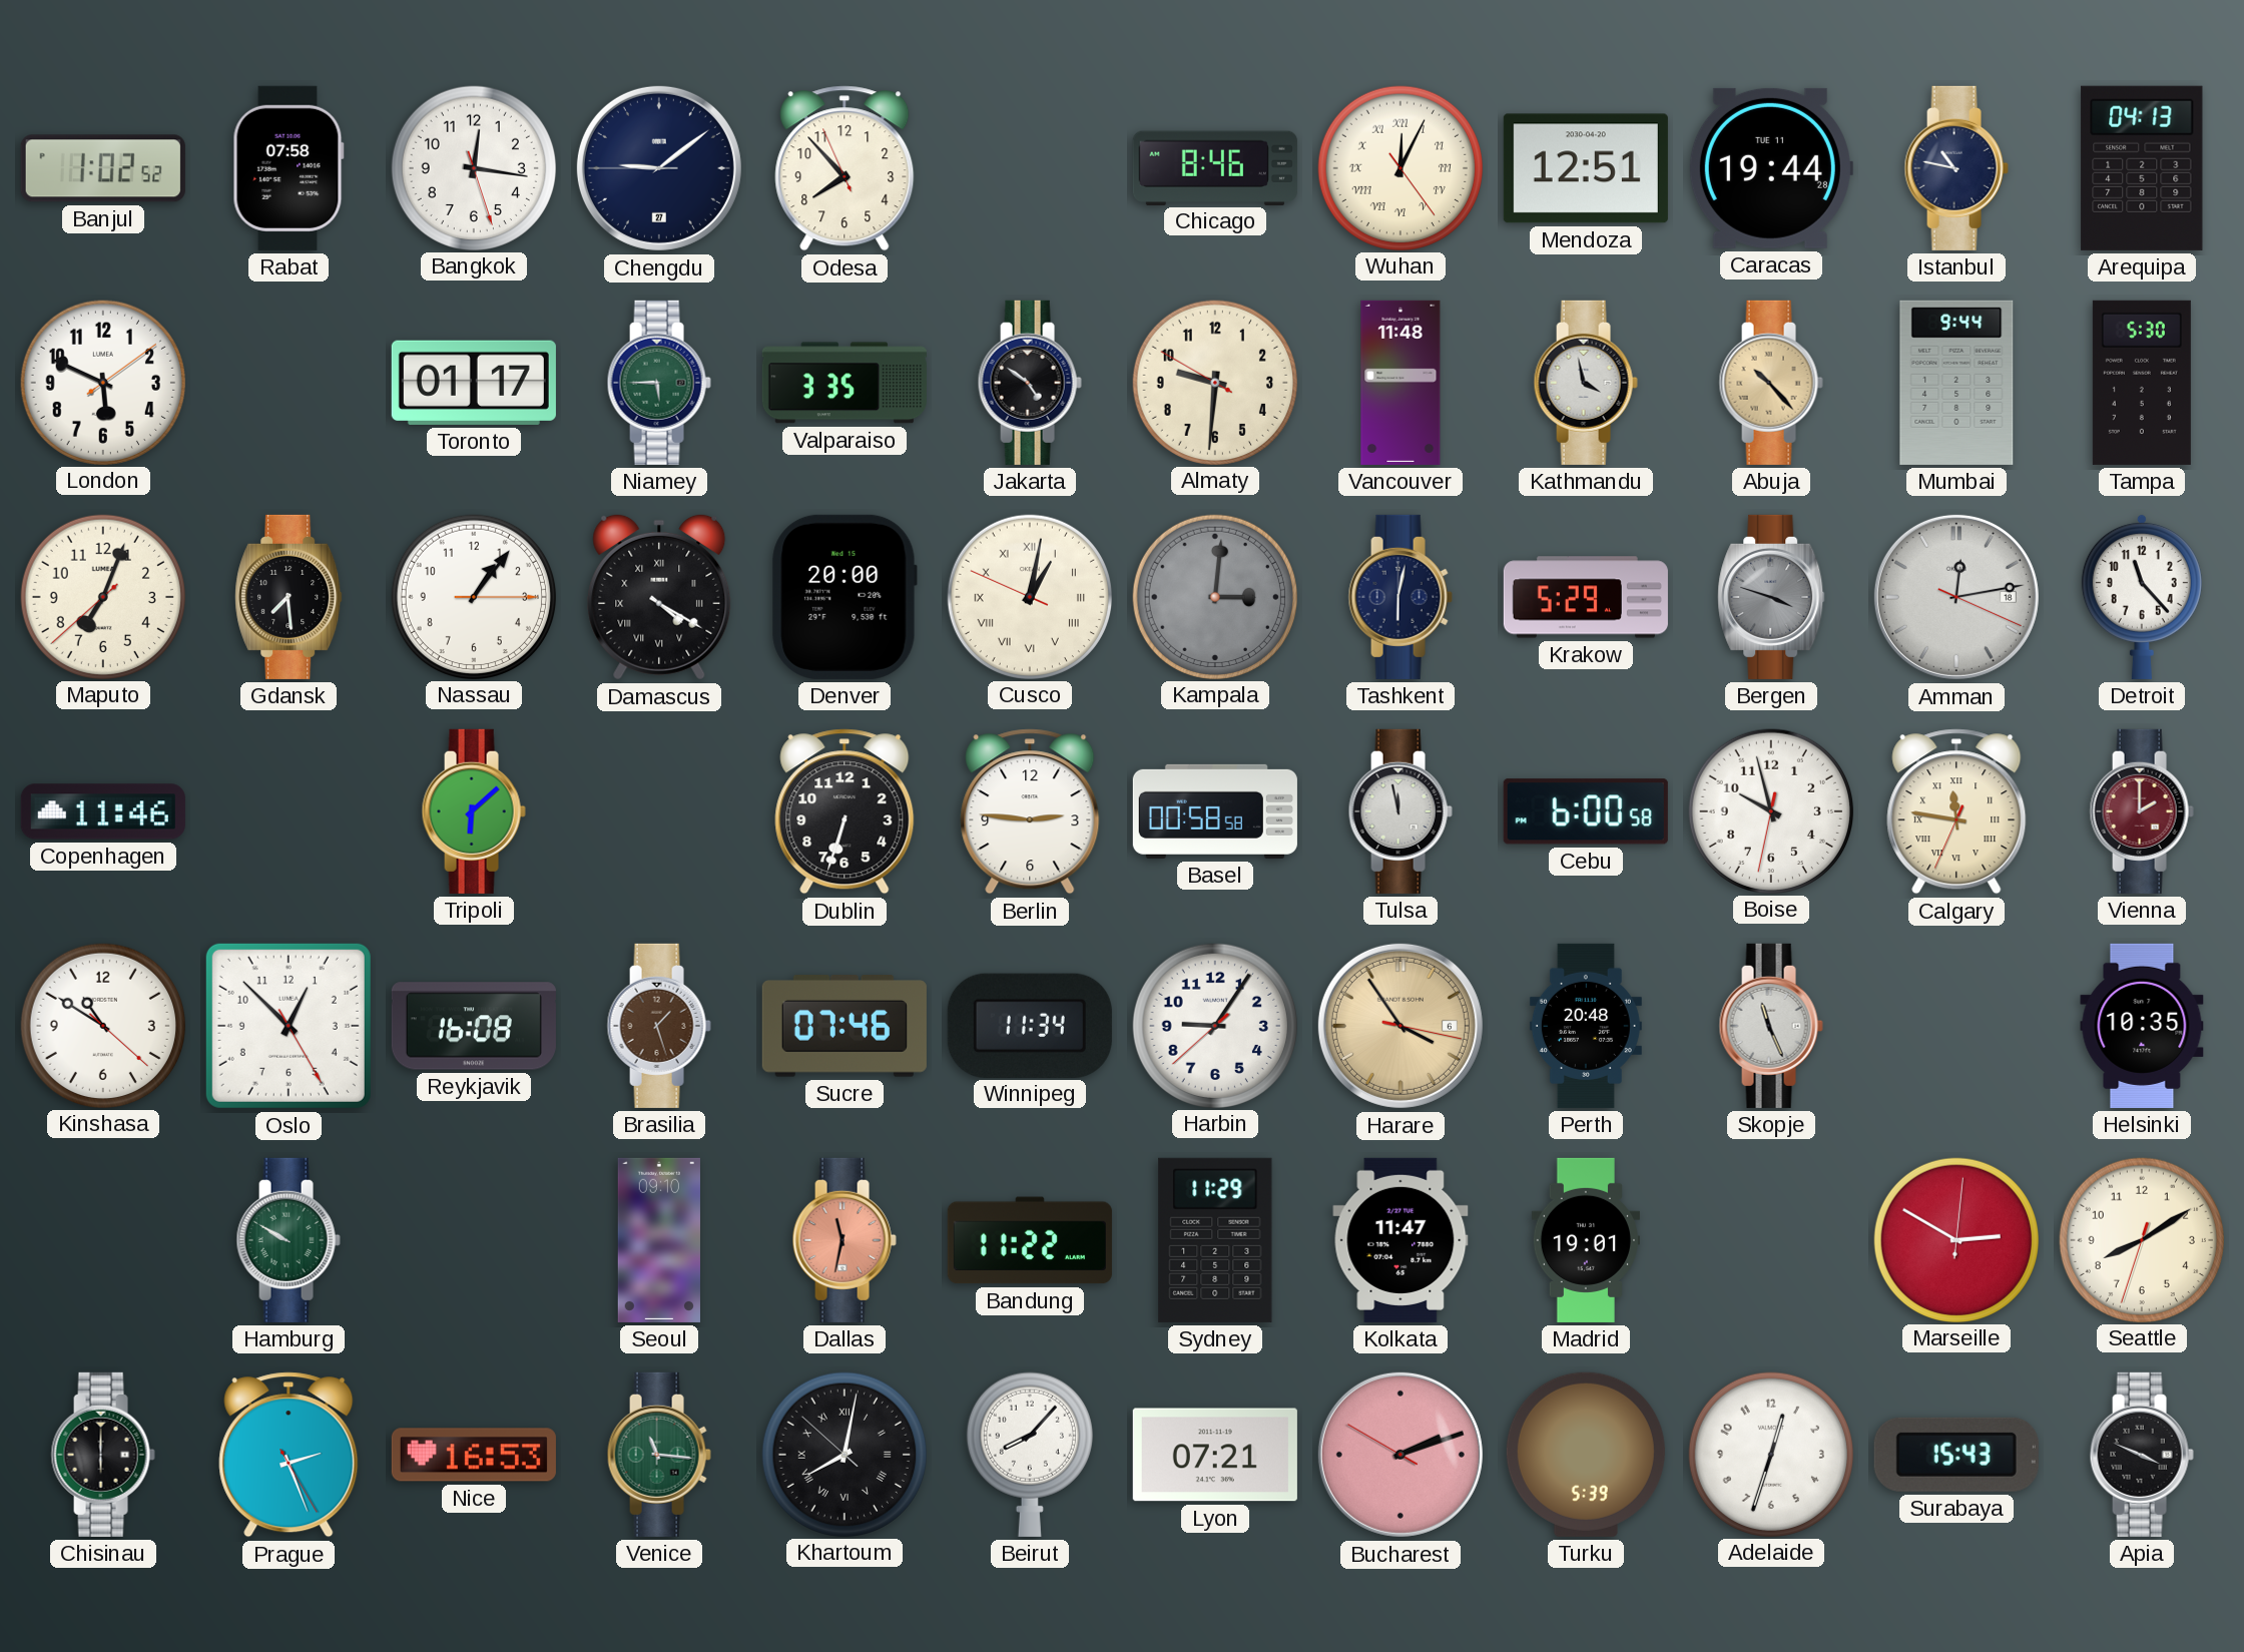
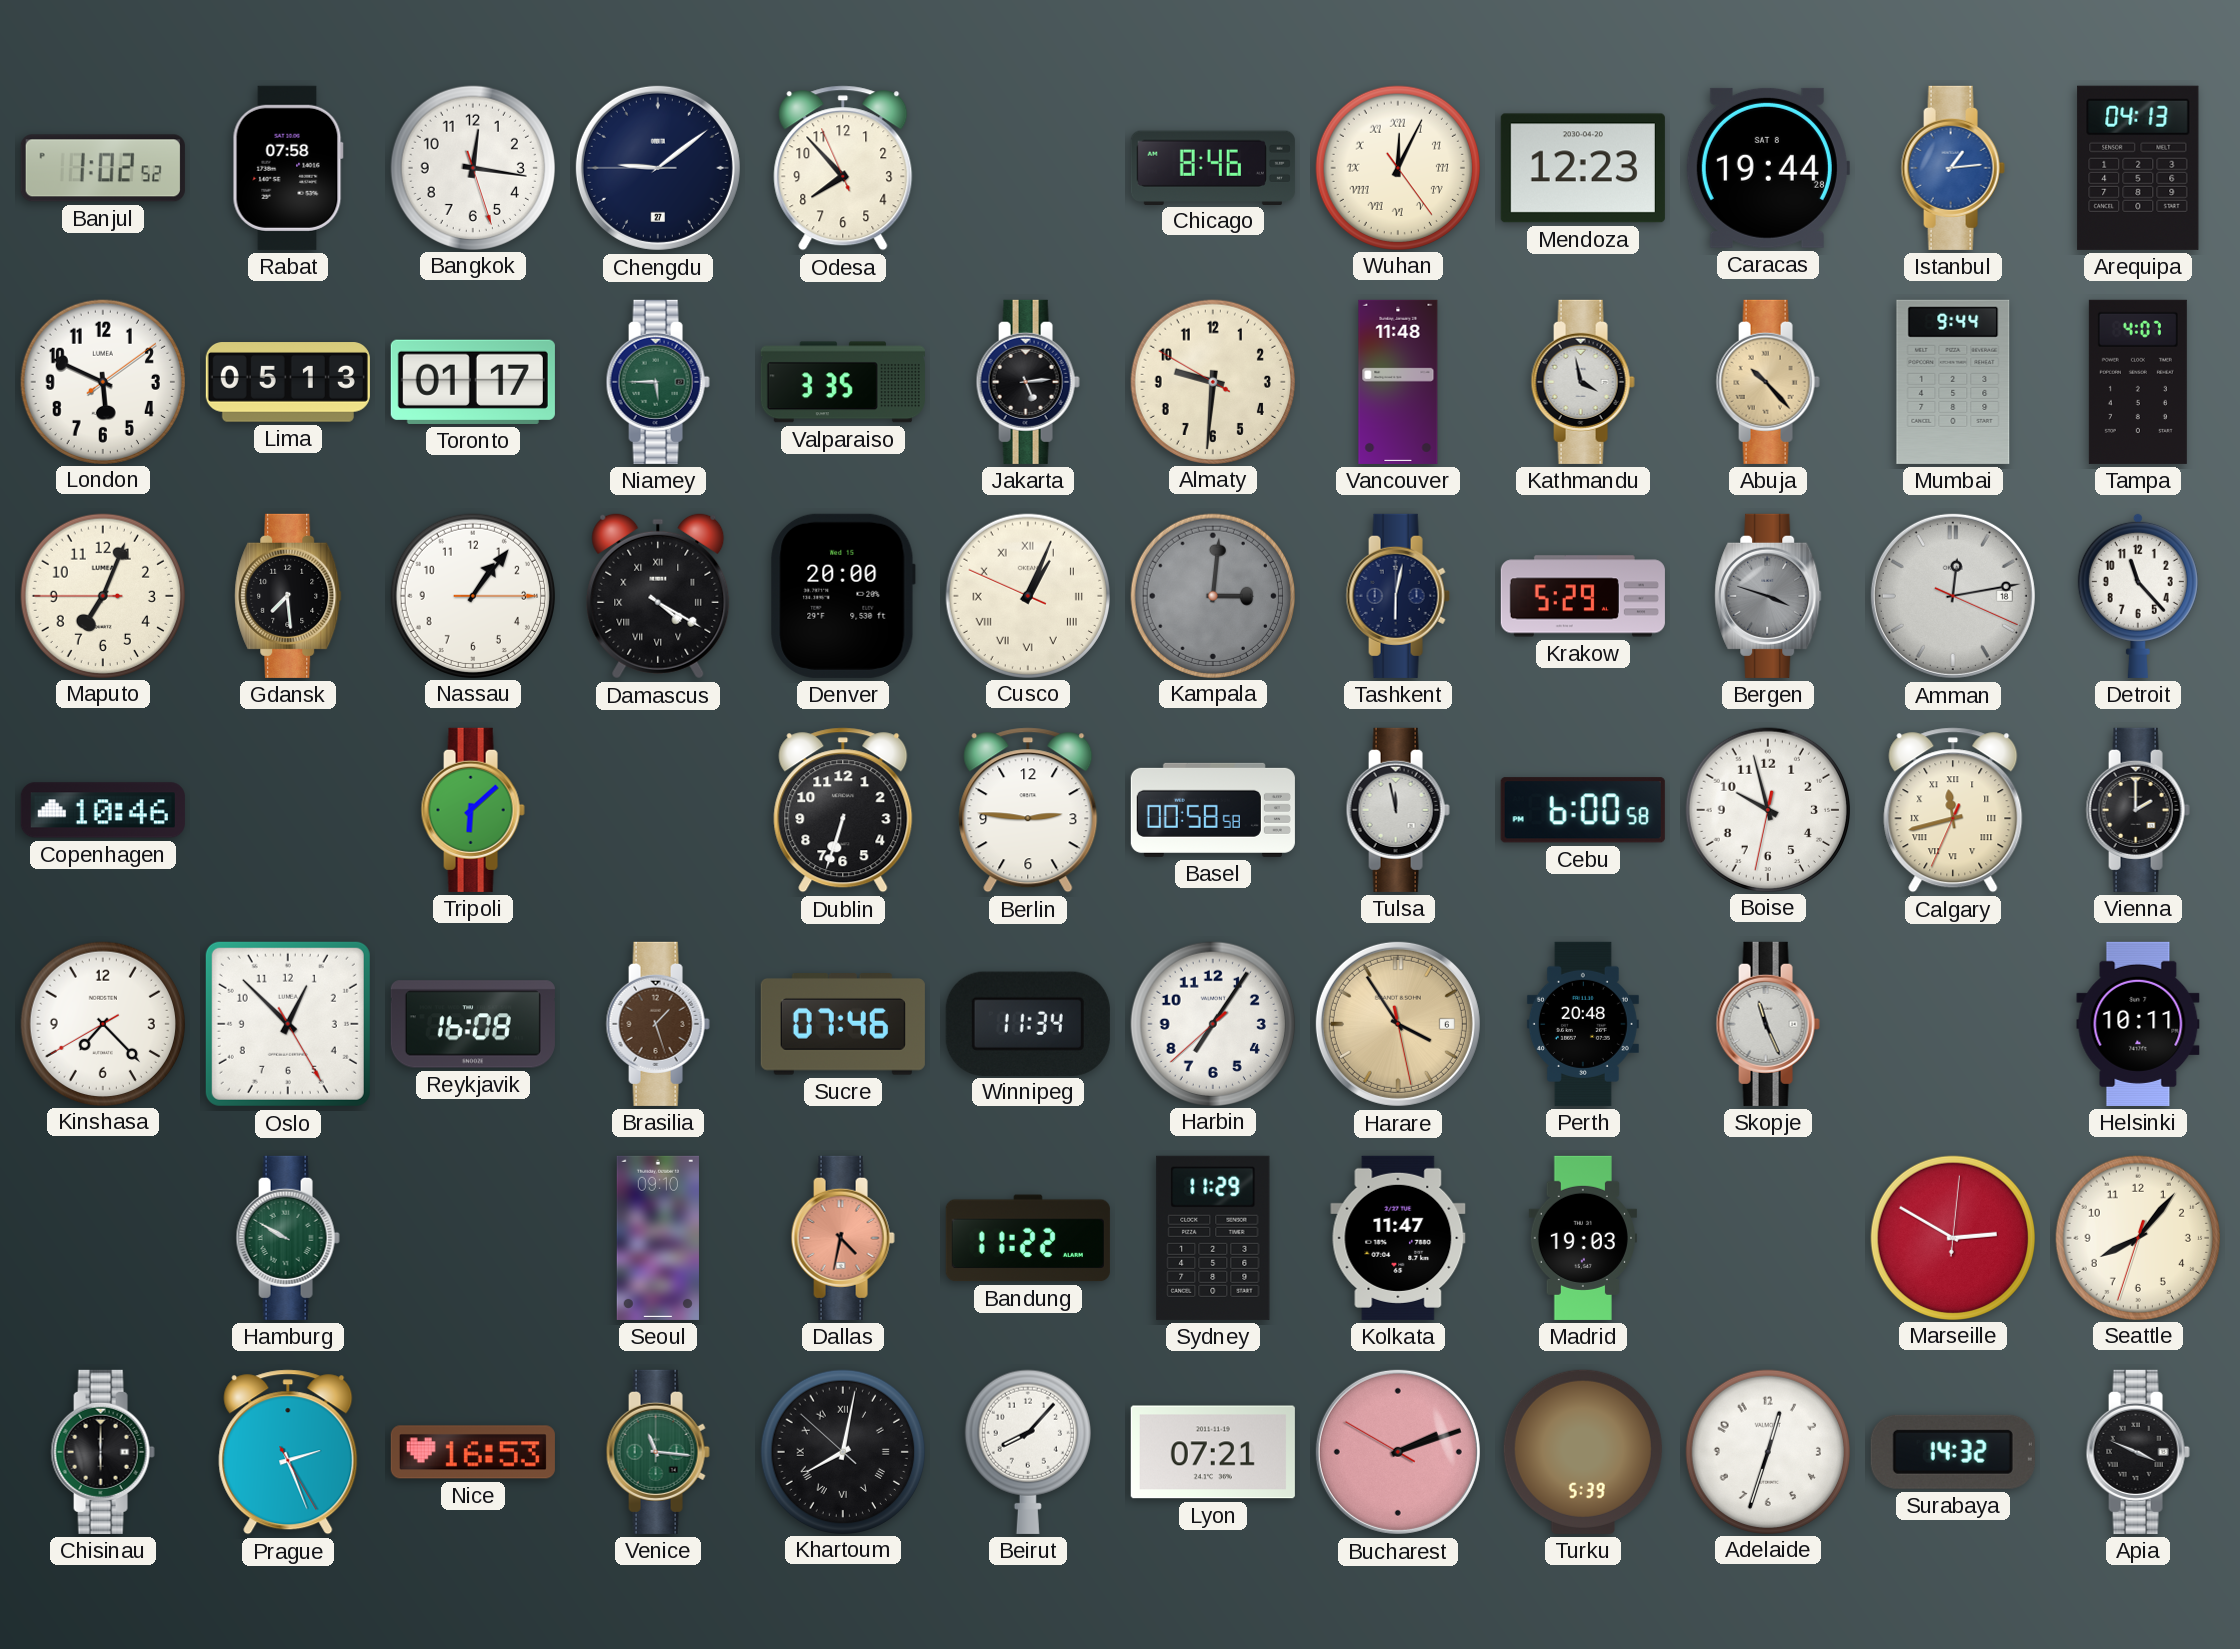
Mendoza: 12:51 -> 12:23 (1583, 168)
Caracas date: TUE 11 -> SAT 8 (1767, 168)
Istanbul: 10:47 -> 1:14 (1953, 168)
Istanbul dial: navy -> blue (1953, 168)
Lima: none -> 05:13 (288, 382)
Jakarta: 4:51 -> 5:14 (1028, 382)
Tampa: 5:30 -> 4:07 (2138, 382)
Maputo: 7:03:38 -> 7:03:45 (102, 595)
Cusco: 1:01 -> 1:03 (1027, 595)
Copenhagen: 11:46 -> 10:46 (103, 810)
Calgary: 11:46 -> 11:42 (1953, 810)
Vienna dial: burgundy -> black (2138, 810)
Kinshasa: 10:50 -> 7:22 (102, 1023)
Harbin: 9:05 -> 7:05 (1212, 1023)
Harare: 3:54:17 -> 3:54:28 (1398, 1024)
Helsinki: 10:35 -> 10:11 (2138, 1024)
Dallas: 11:32 -> 4:32 (843, 1238)
Madrid: 19:01 -> 19:03 (1582, 1238)
Seattle: 8:09 -> 8:06 (2137, 1237)
Surabaya: 15:43 -> 14:32 (1953, 1452)
